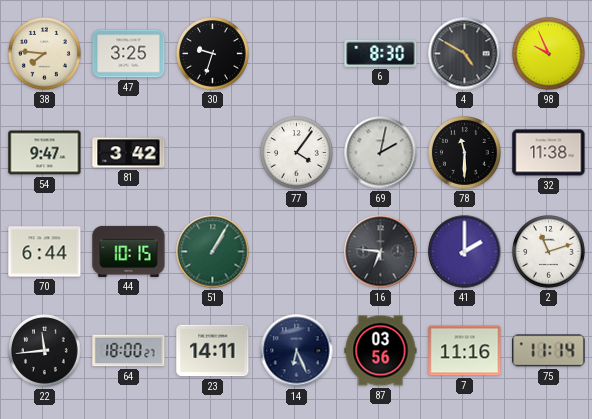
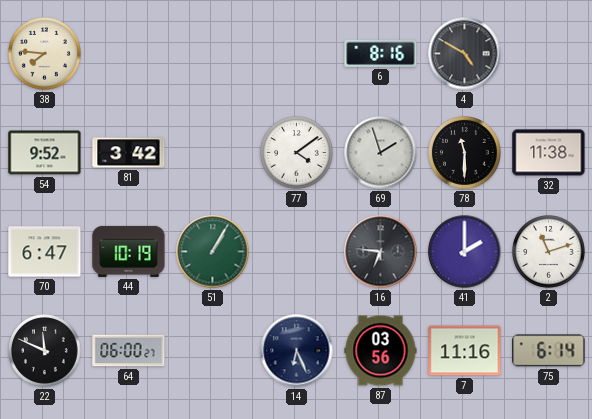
47: 3:25 -> none (129, 54)
30: 9:33 -> none (213, 54)
6: 8:30 -> 8:16 (381, 53)
98: 9:56 -> none (549, 54)
54: 9:47 -> 9:52 (45, 153)
77: 4:06 -> 4:09 (297, 153)
69: 2:02 -> 1:57 (381, 153)
70: 6:44 -> 6:47 (45, 252)
44: 10:15 -> 10:19 (129, 251)
22: 11:44 -> 11:49 (45, 351)
64: 18:00 -> 06:00 (129, 351)
23: 14:11 -> none (213, 351)
75: 11:14 -> 6:14 (549, 351)
